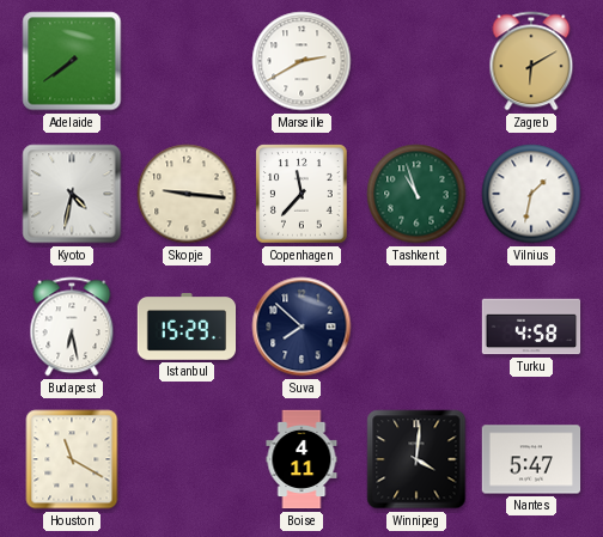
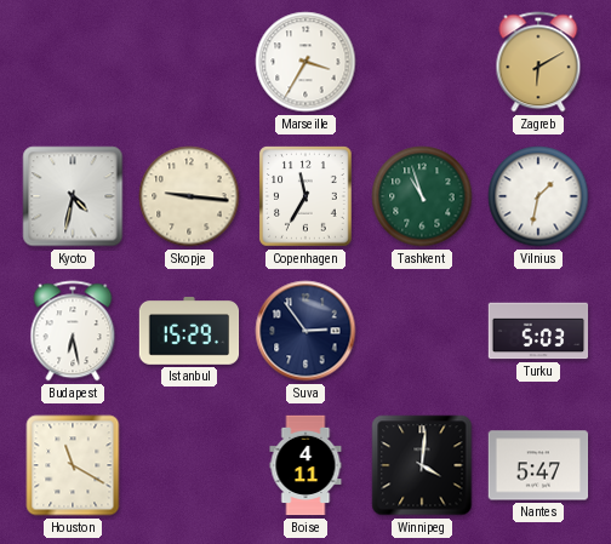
Adelaide: 7:39 -> none (72, 61)
Marseille: 2:40 -> 3:35 (305, 62)
Copenhagen: 11:37 -> 11:35 (305, 196)
Suva: 7:52 -> 2:54 (305, 331)
Turku: 4:58 -> 5:03 (538, 331)
